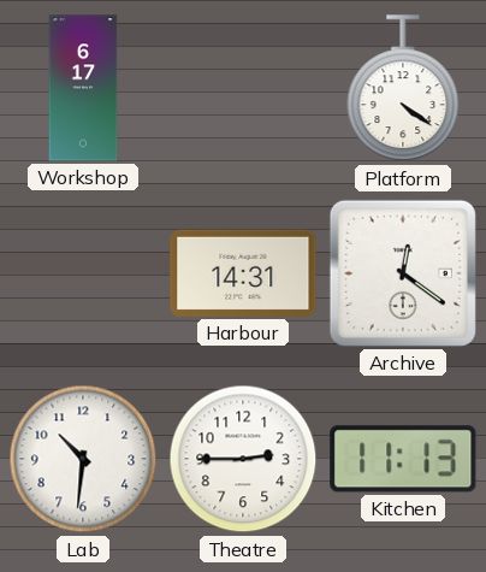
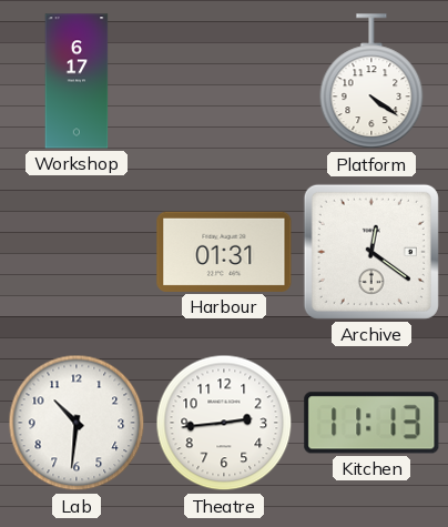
Harbour: 14:31 -> 01:31 (224, 252)
Theatre: 2:45 -> 2:44 (224, 423)
